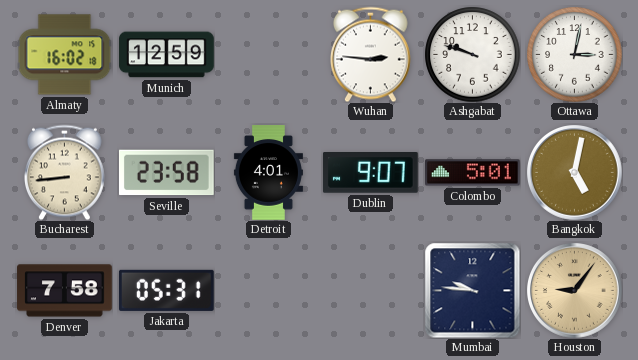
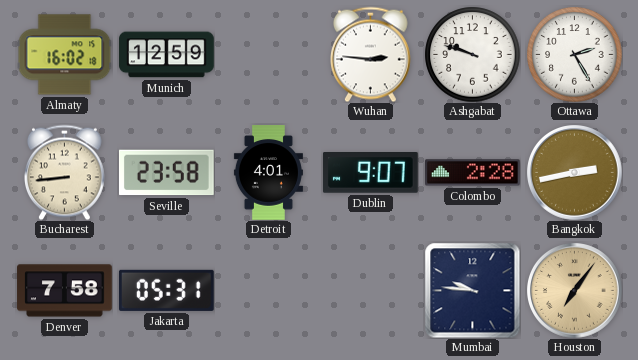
Ottawa: 3:02 -> 2:25 (574, 54)
Colombo: 5:01 -> 2:28 (473, 173)
Bangkok: 5:02 -> 2:43 (575, 173)
Houston: 9:06 -> 7:06 (575, 291)
